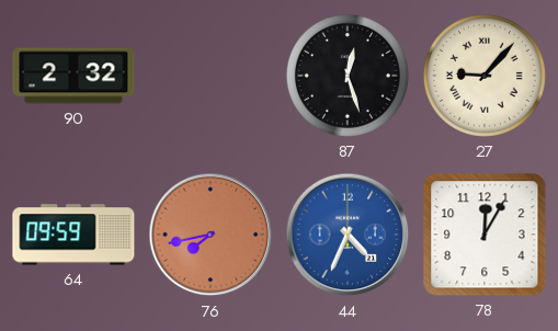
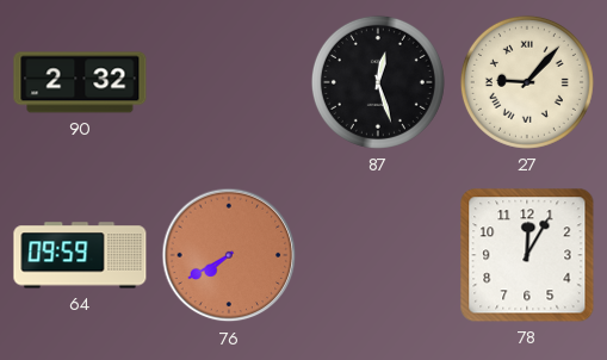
76: 7:43 -> 7:40 (229, 255)
44: 4:34 -> none (348, 235)
